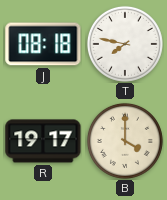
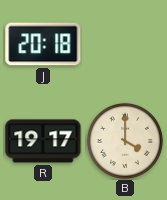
J: 08:18 -> 20:18 (43, 44)
T: 7:47 -> none (125, 44)
